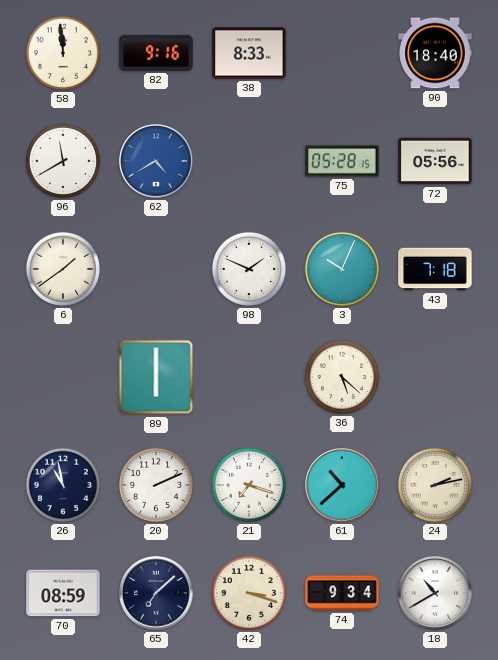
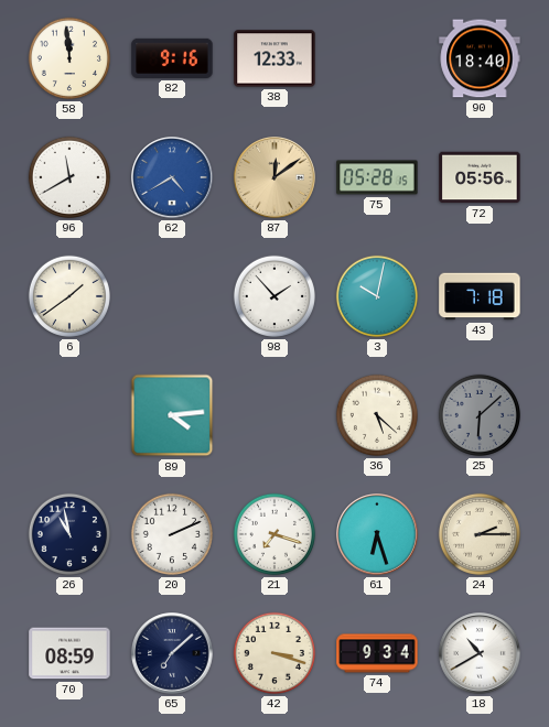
38: 8:33 -> 12:33 (274, 58)
87: none -> 12:09 (274, 177)
98: 1:49 -> 1:53 (274, 296)
3: 10:04 -> 10:02 (377, 296)
89: 6:00 -> 4:14 (172, 415)
25: none -> 6:08 (480, 415)
61: 10:38 -> 6:27 (377, 534)
24: 2:13 -> 2:15 (480, 534)
